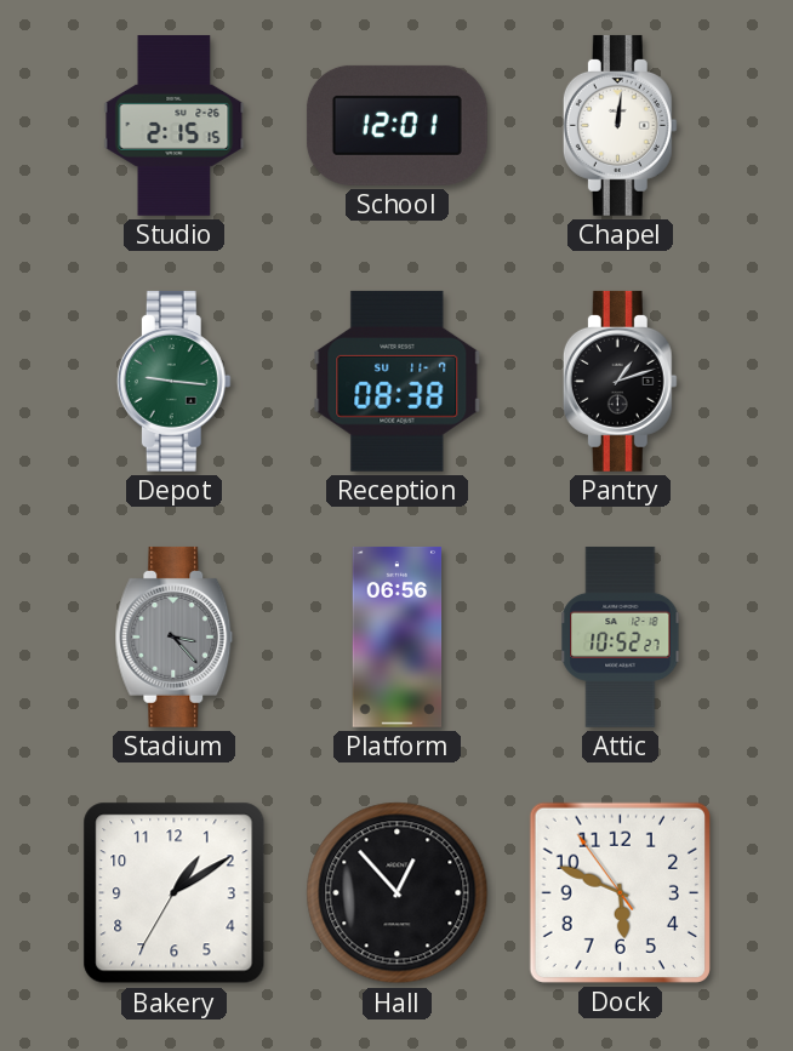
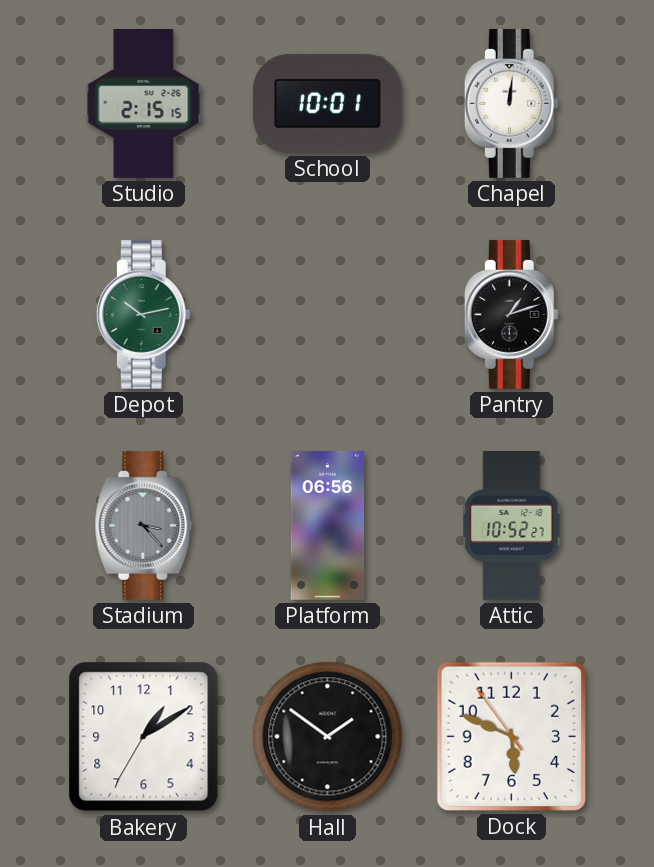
School: 12:01 -> 10:01 (327, 103)
Depot: 9:16 -> 10:13 (143, 314)
Reception: 08:38 -> none (398, 381)
Hall: 12:53 -> 1:51 (328, 737)
